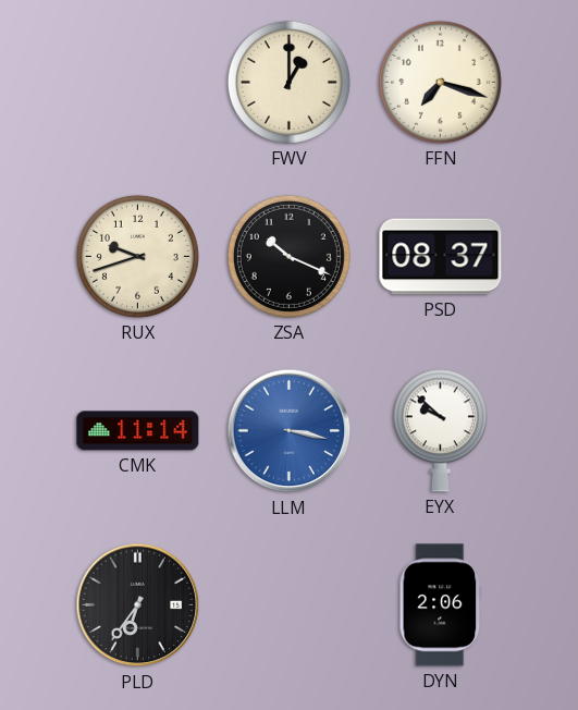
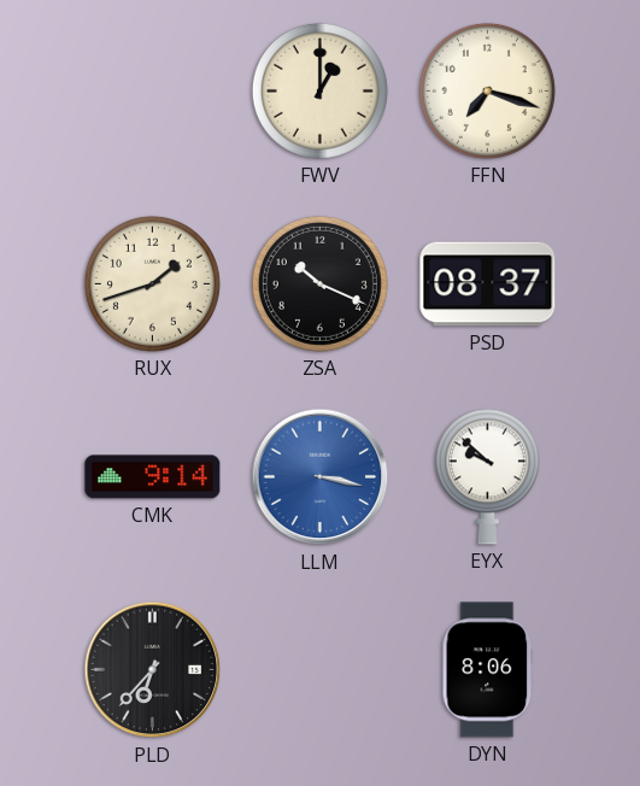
RUX: 9:42 -> 1:42 (152, 283)
CMK: 11:14 -> 9:14 (153, 477)
PLD: 6:36 -> 6:37 (153, 670)
DYN: 2:06 -> 8:06 (488, 670)
